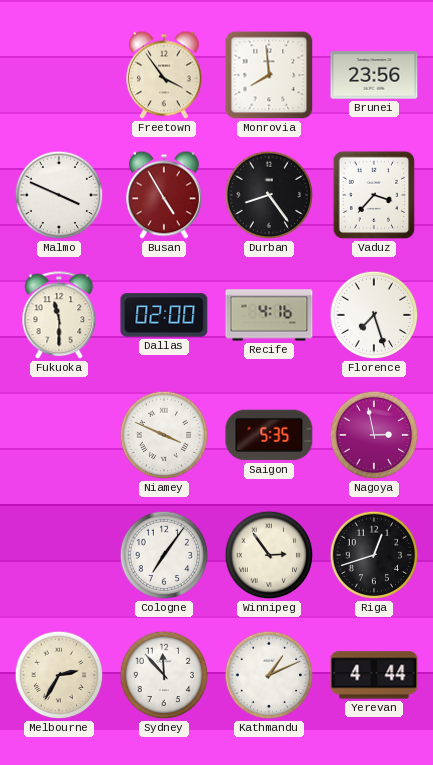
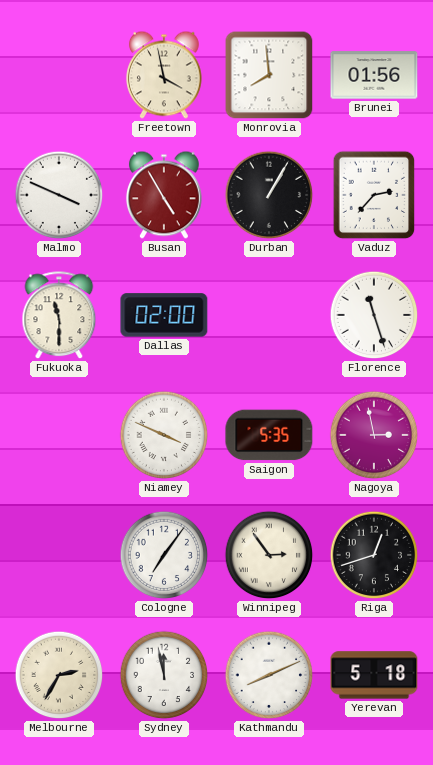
Freetown: 3:54 -> 3:58 (164, 75)
Brunei: 23:56 -> 01:56 (374, 75)
Durban: 8:24 -> 1:05 (269, 195)
Vaduz: 3:37 -> 2:37 (374, 195)
Recife: 4:16 -> none (269, 315)
Florence: 7:27 -> 11:27 (374, 315)
Sydney: 11:53 -> 11:58 (164, 675)
Kathmandu: 1:11 -> 8:11 (269, 675)
Yerevan: 4:44 -> 5:18 (374, 675)
